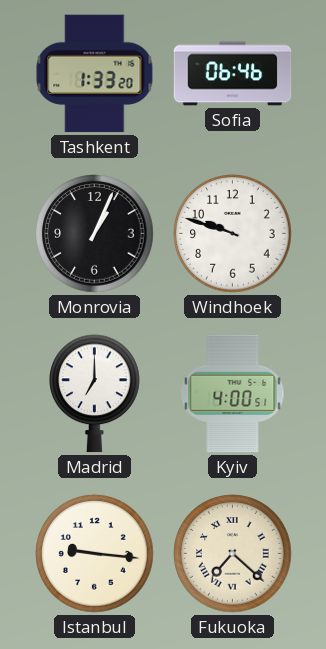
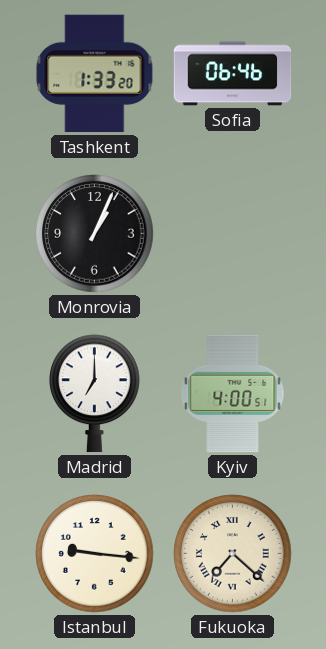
Windhoek: 9:48 -> none (233, 234)
